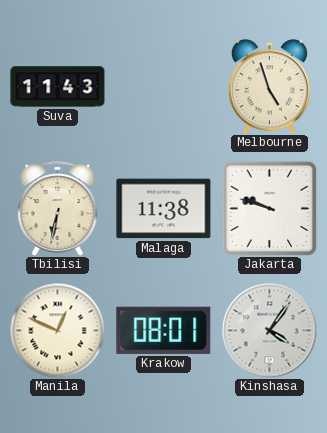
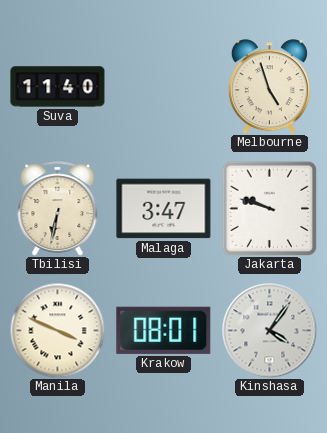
Suva: 11:43 -> 11:40 (58, 87)
Malaga: 11:38 -> 3:47 (164, 209)
Manila: 12:49 -> 3:49 (57, 330)
